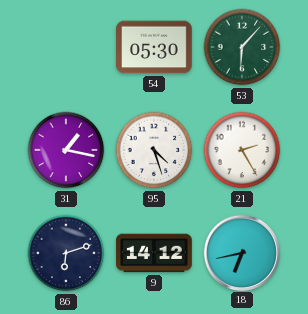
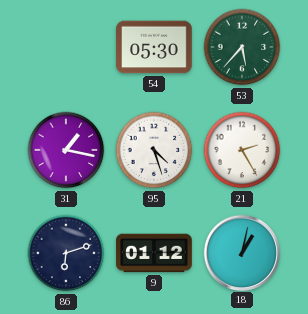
53: 6:07 -> 5:37 (242, 47)
9: 14:12 -> 01:12 (154, 253)
18: 6:43 -> 1:02 (241, 252)
